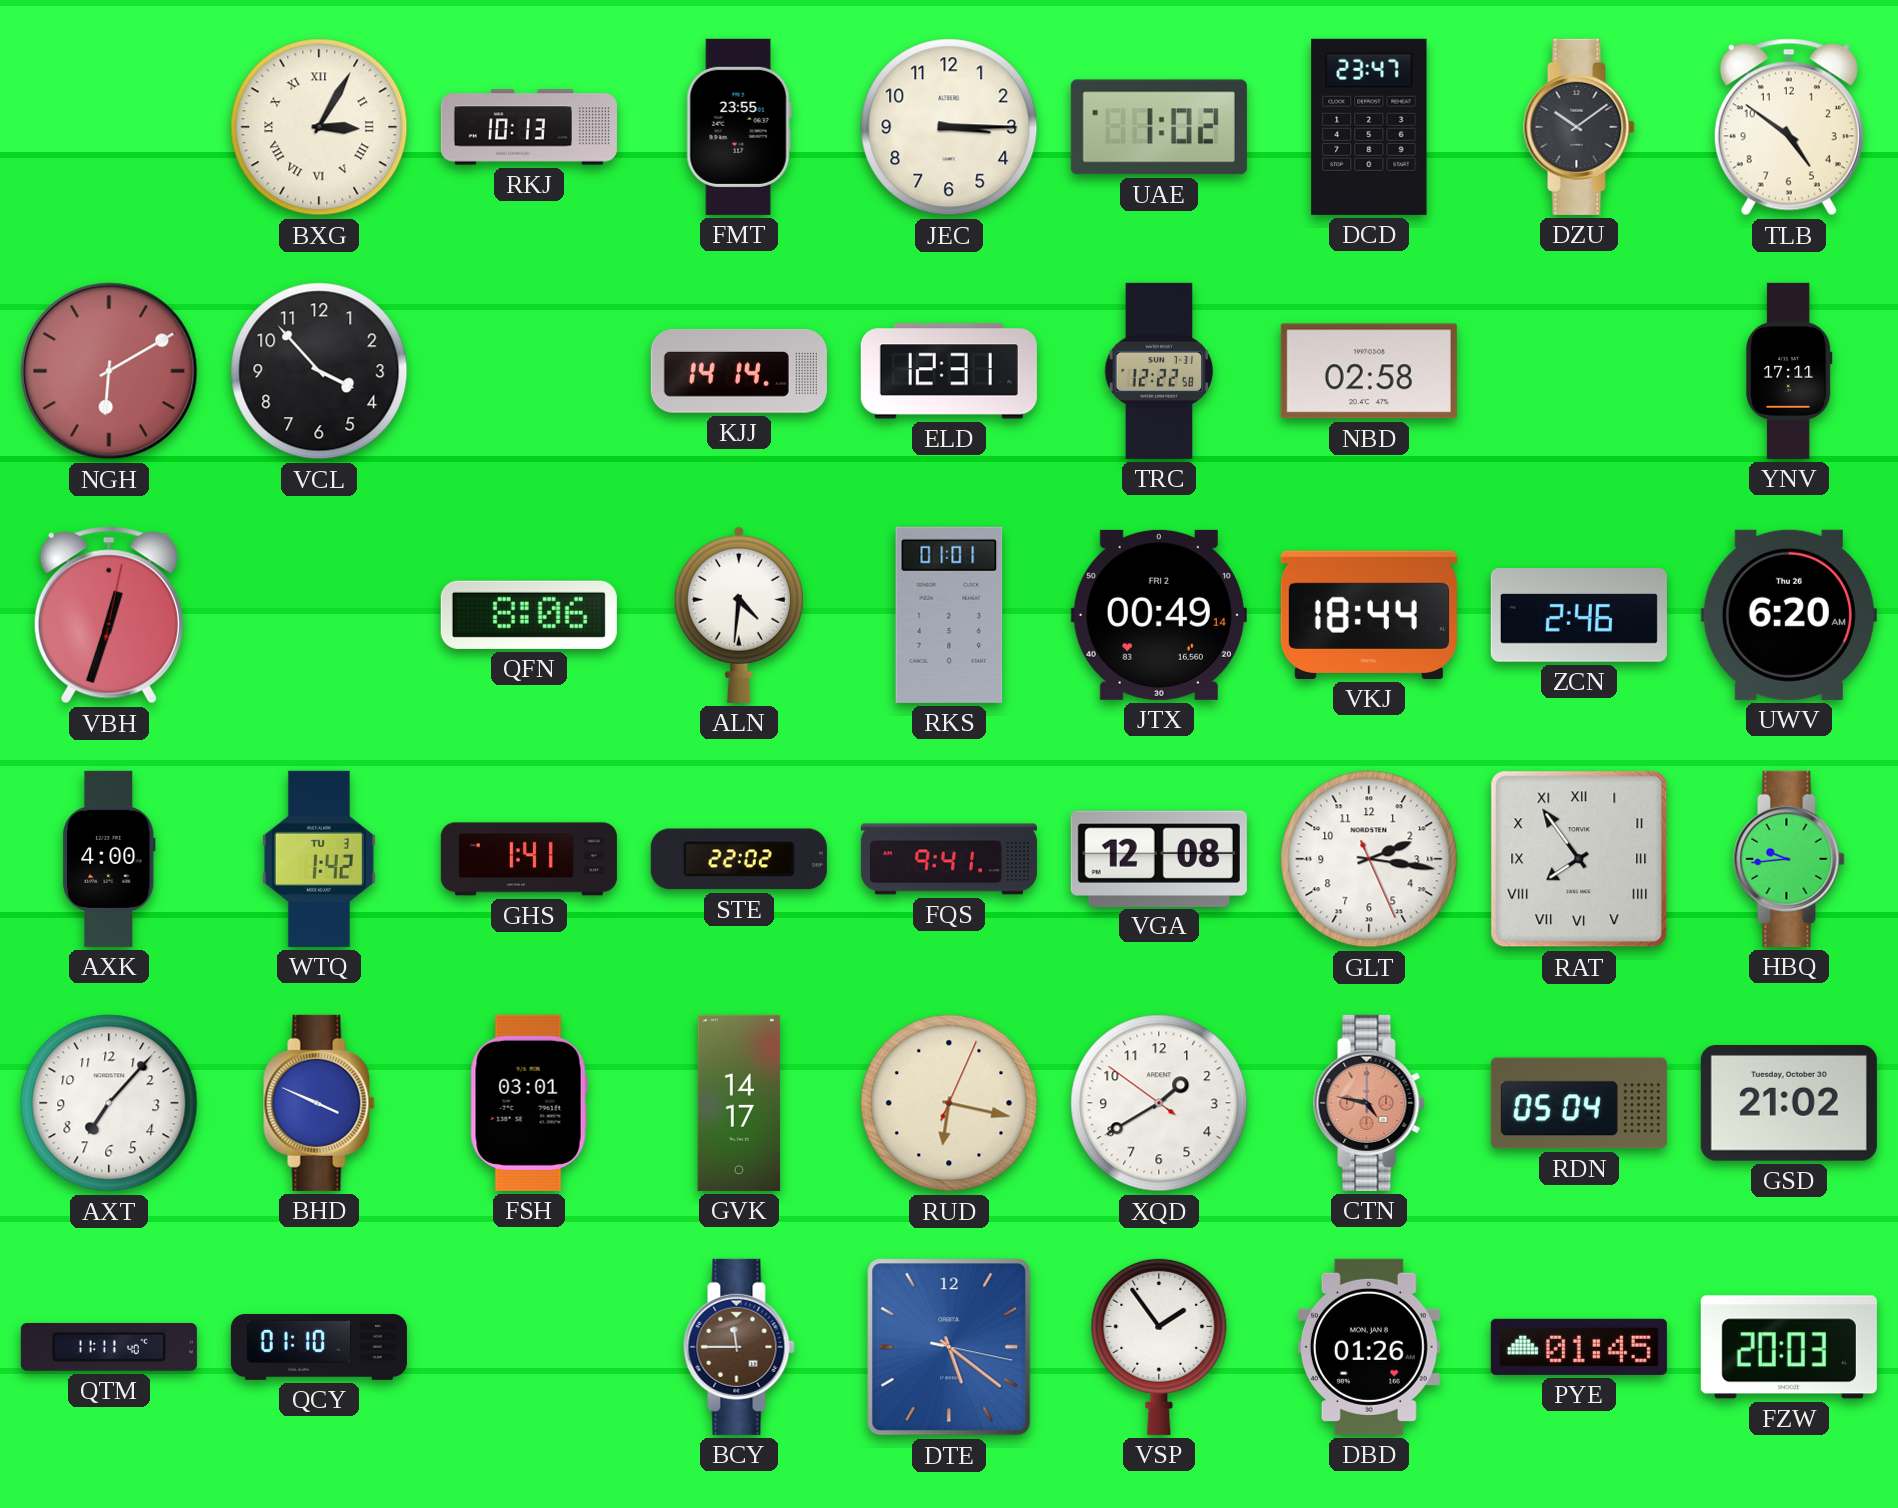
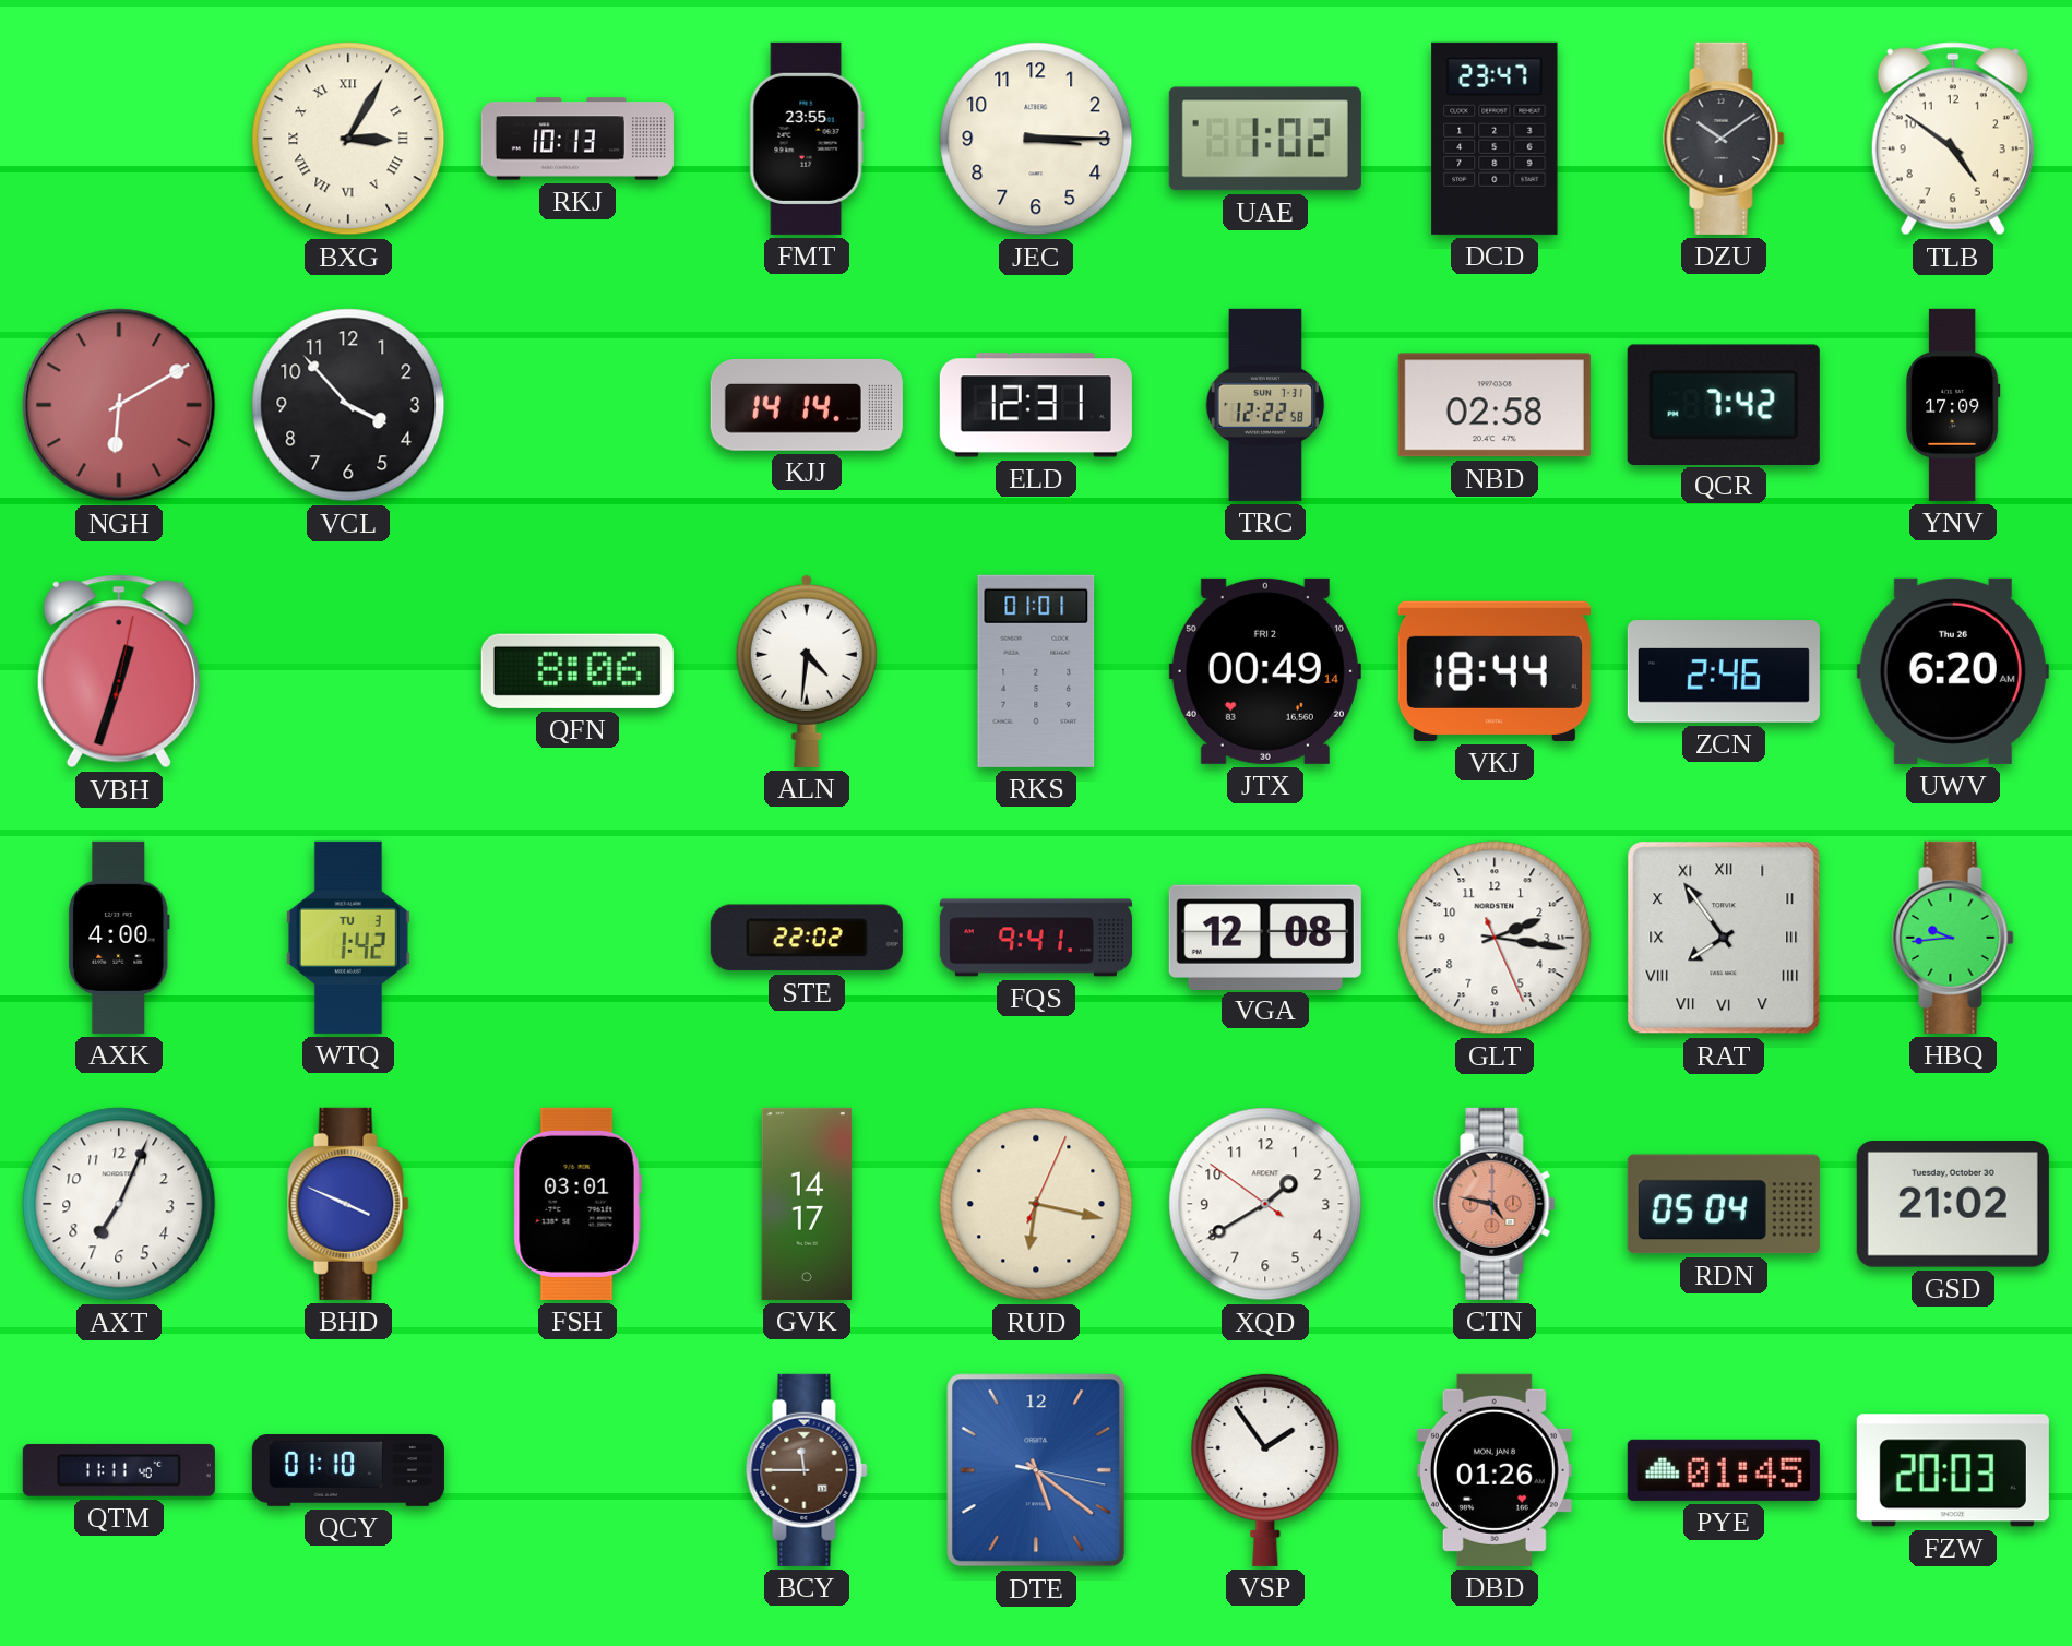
QCR: none -> 7:42 (1724, 404)
YNV: 17:11 -> 17:09 (1953, 405)
GHS: 1:41 -> none (529, 859)
AXT: 7:07 -> 7:04 (119, 1204)
